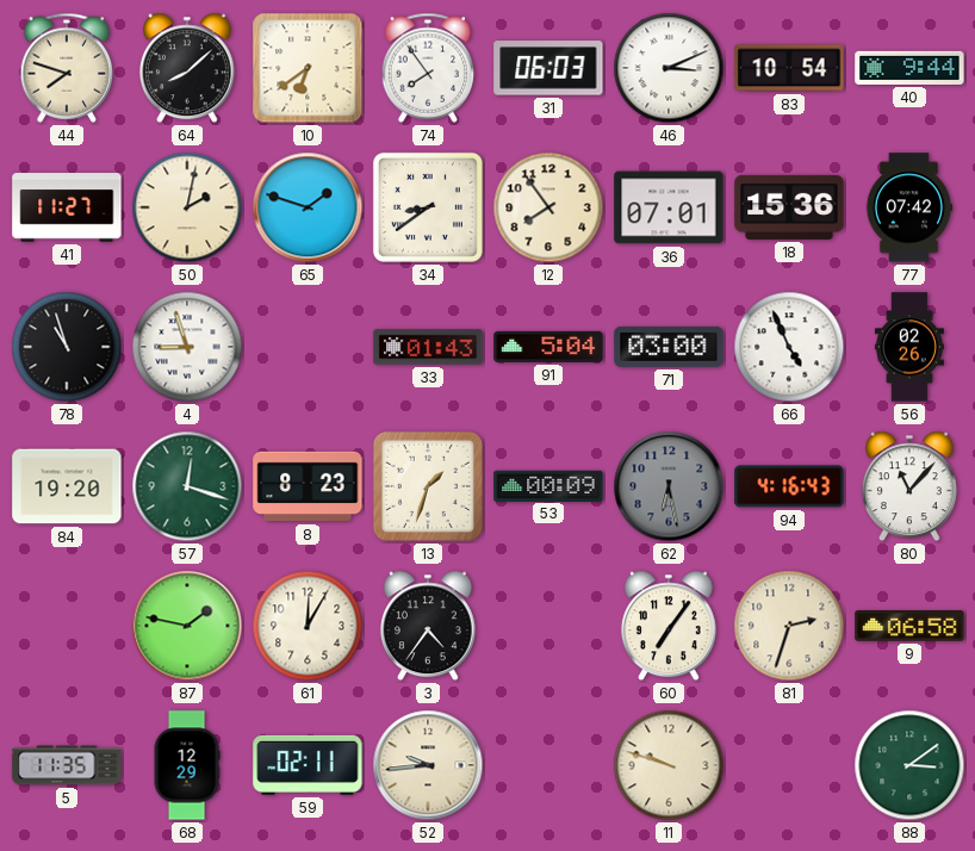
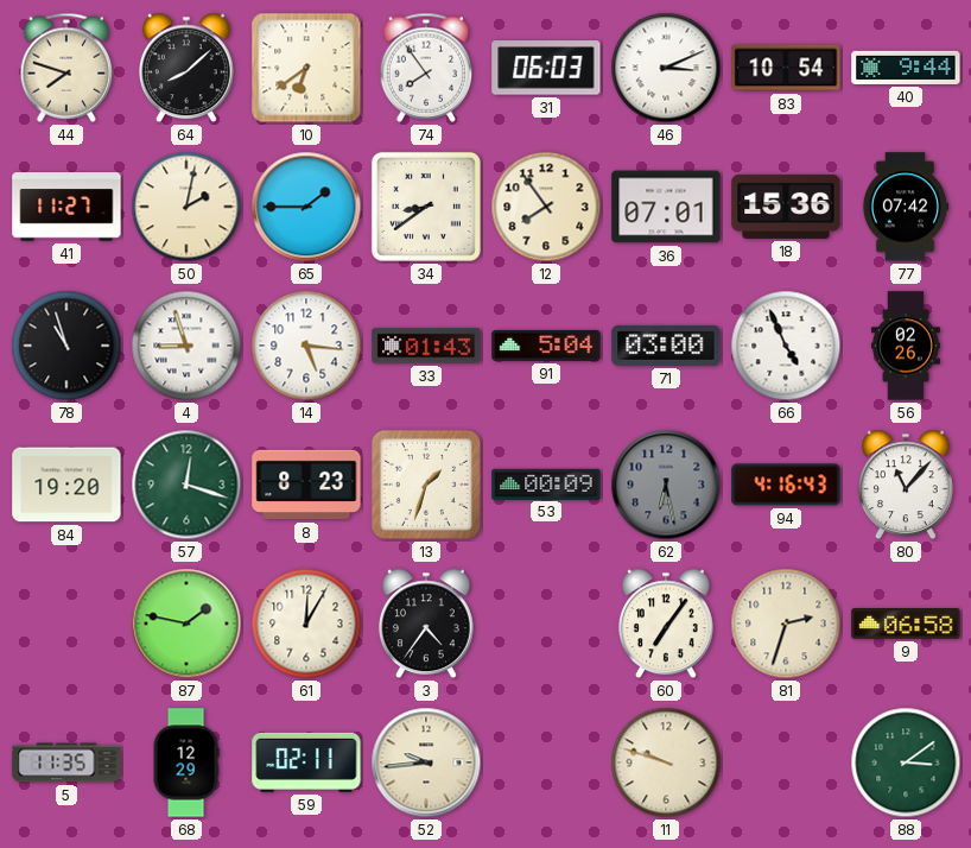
65: 1:48 -> 1:45 (306, 207)
14: none -> 5:16 (306, 346)
